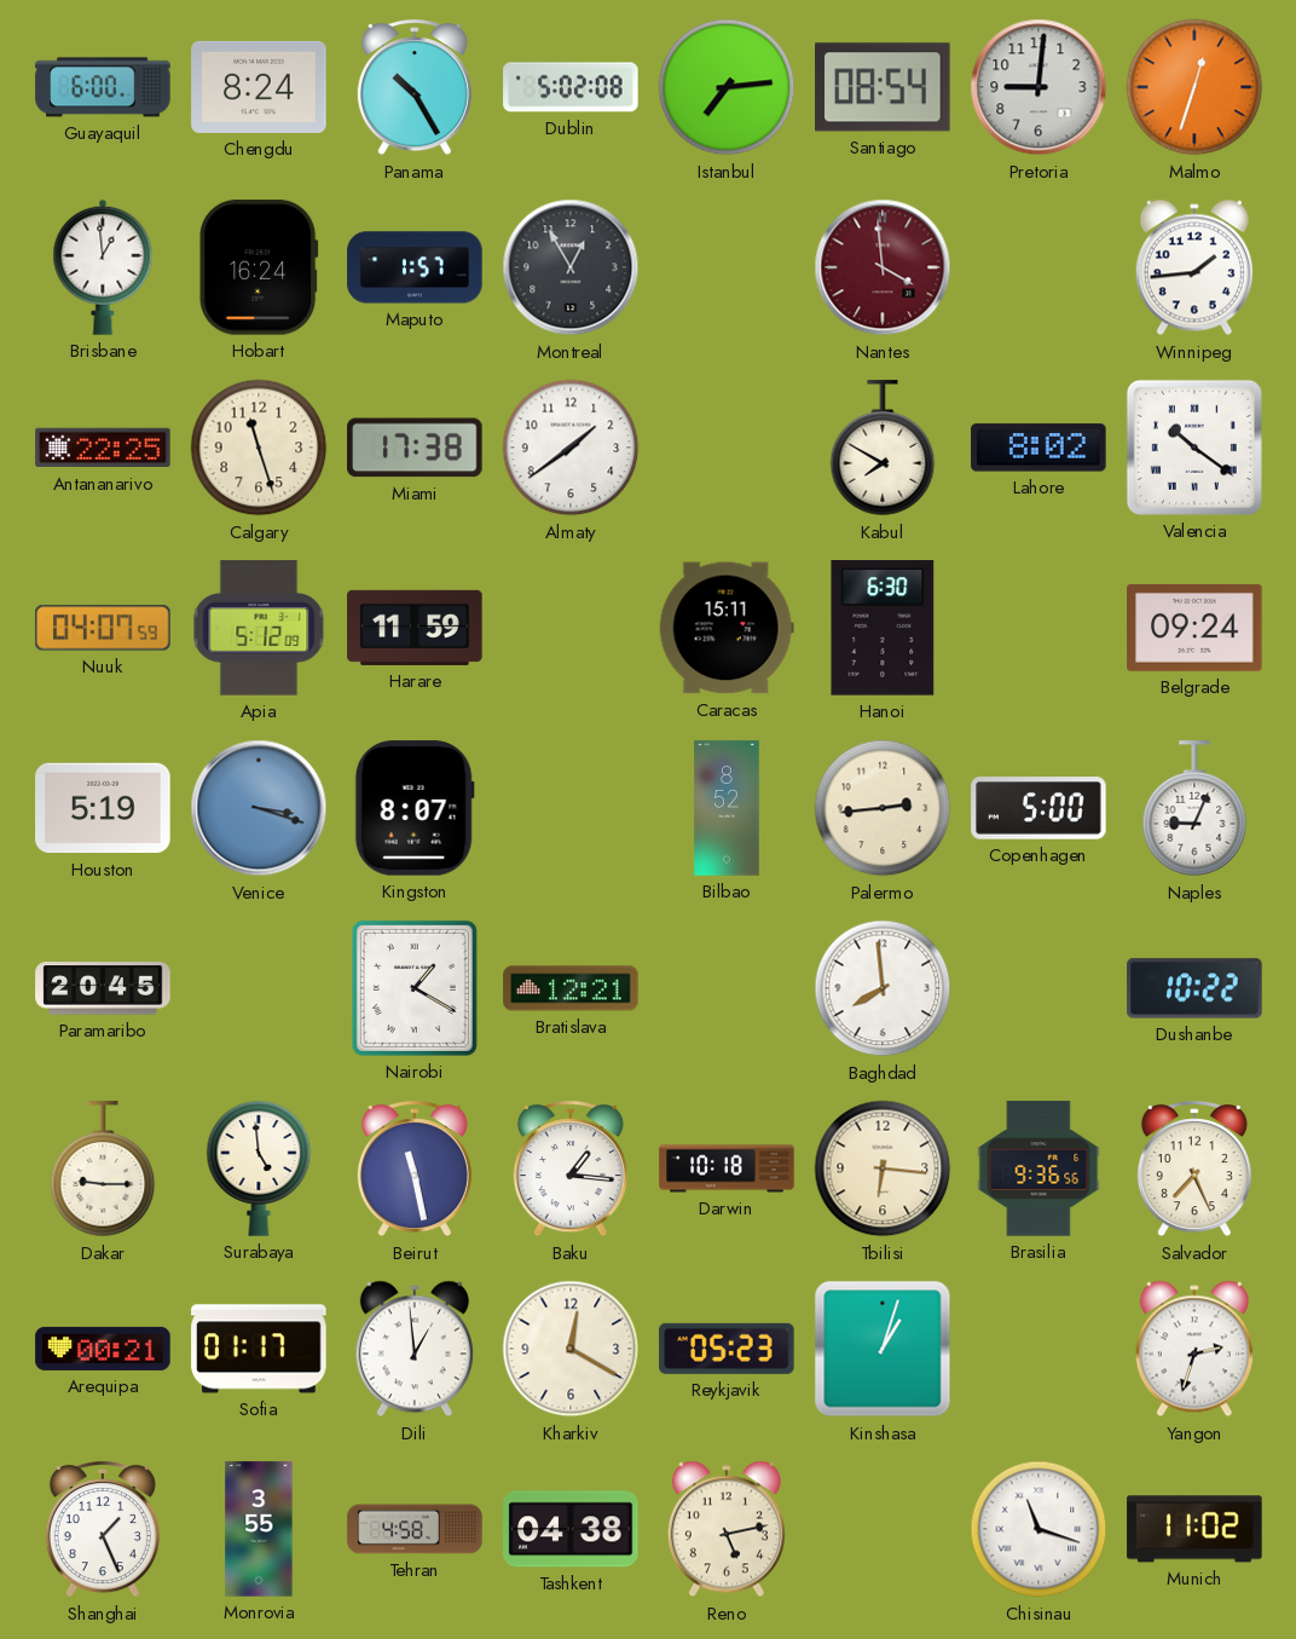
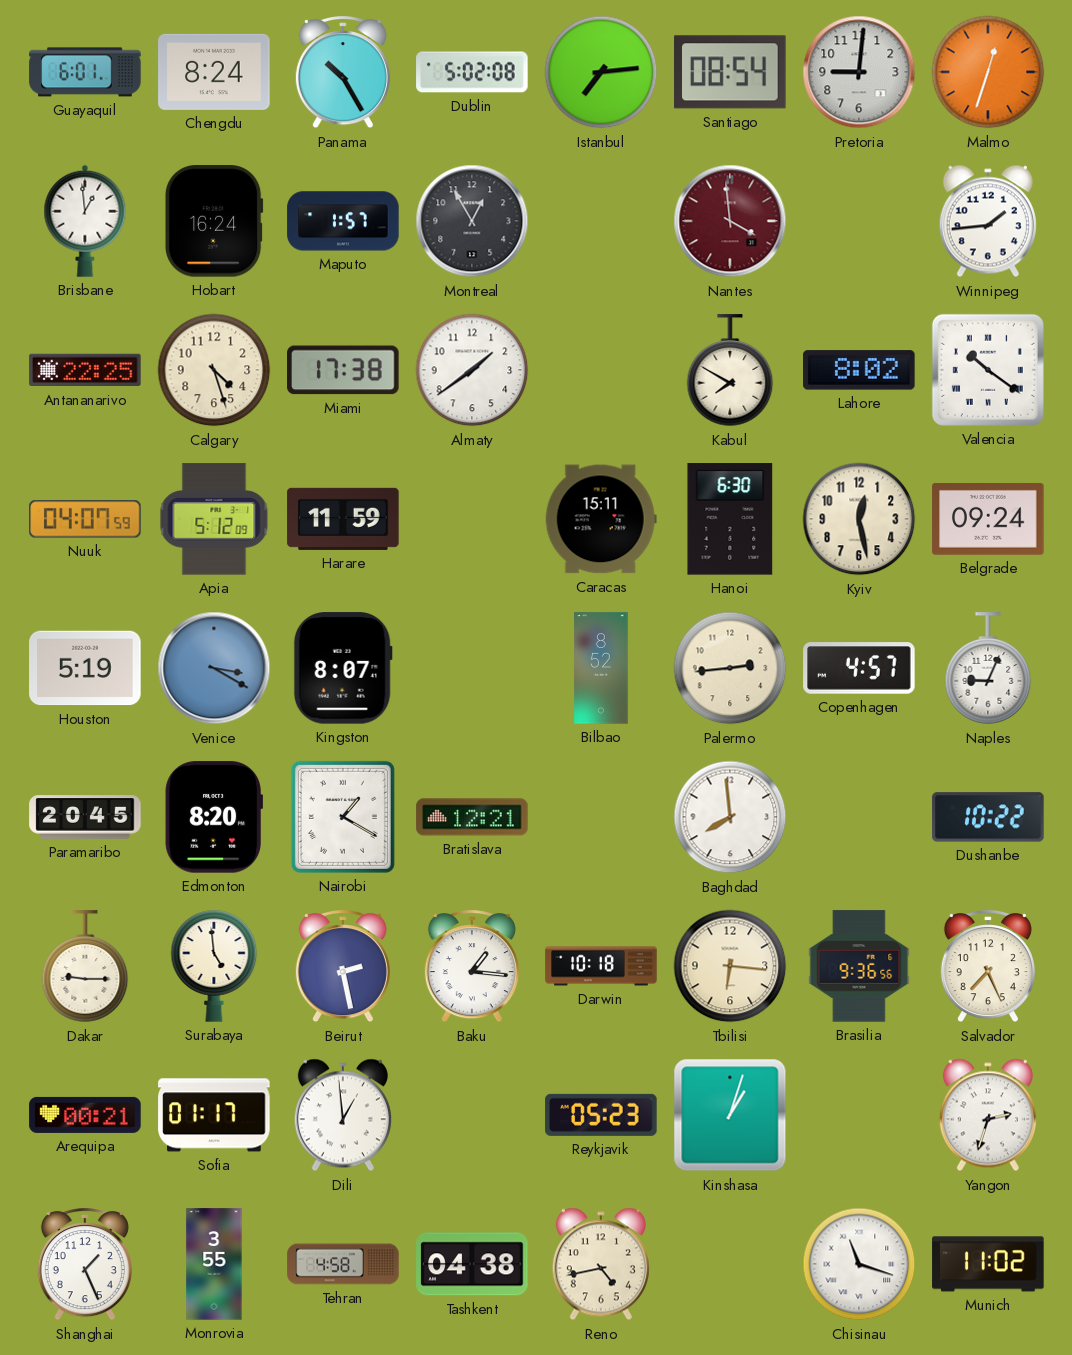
Guayaquil: 6:00 -> 6:01 (85, 72)
Calgary: 11:27 -> 4:27 (214, 370)
Kyiv: none -> 12:28 (859, 519)
Venice: 3:18 -> 3:20 (214, 668)
Copenhagen: 5:00 -> 4:57 (859, 668)
Edmonton: none -> 8:20 (213, 817)
Beirut: 11:28 -> 2:28 (343, 967)
Kharkiv: 12:20 -> none (571, 1349)
Reno: 5:13 -> 4:43 (601, 1264)
